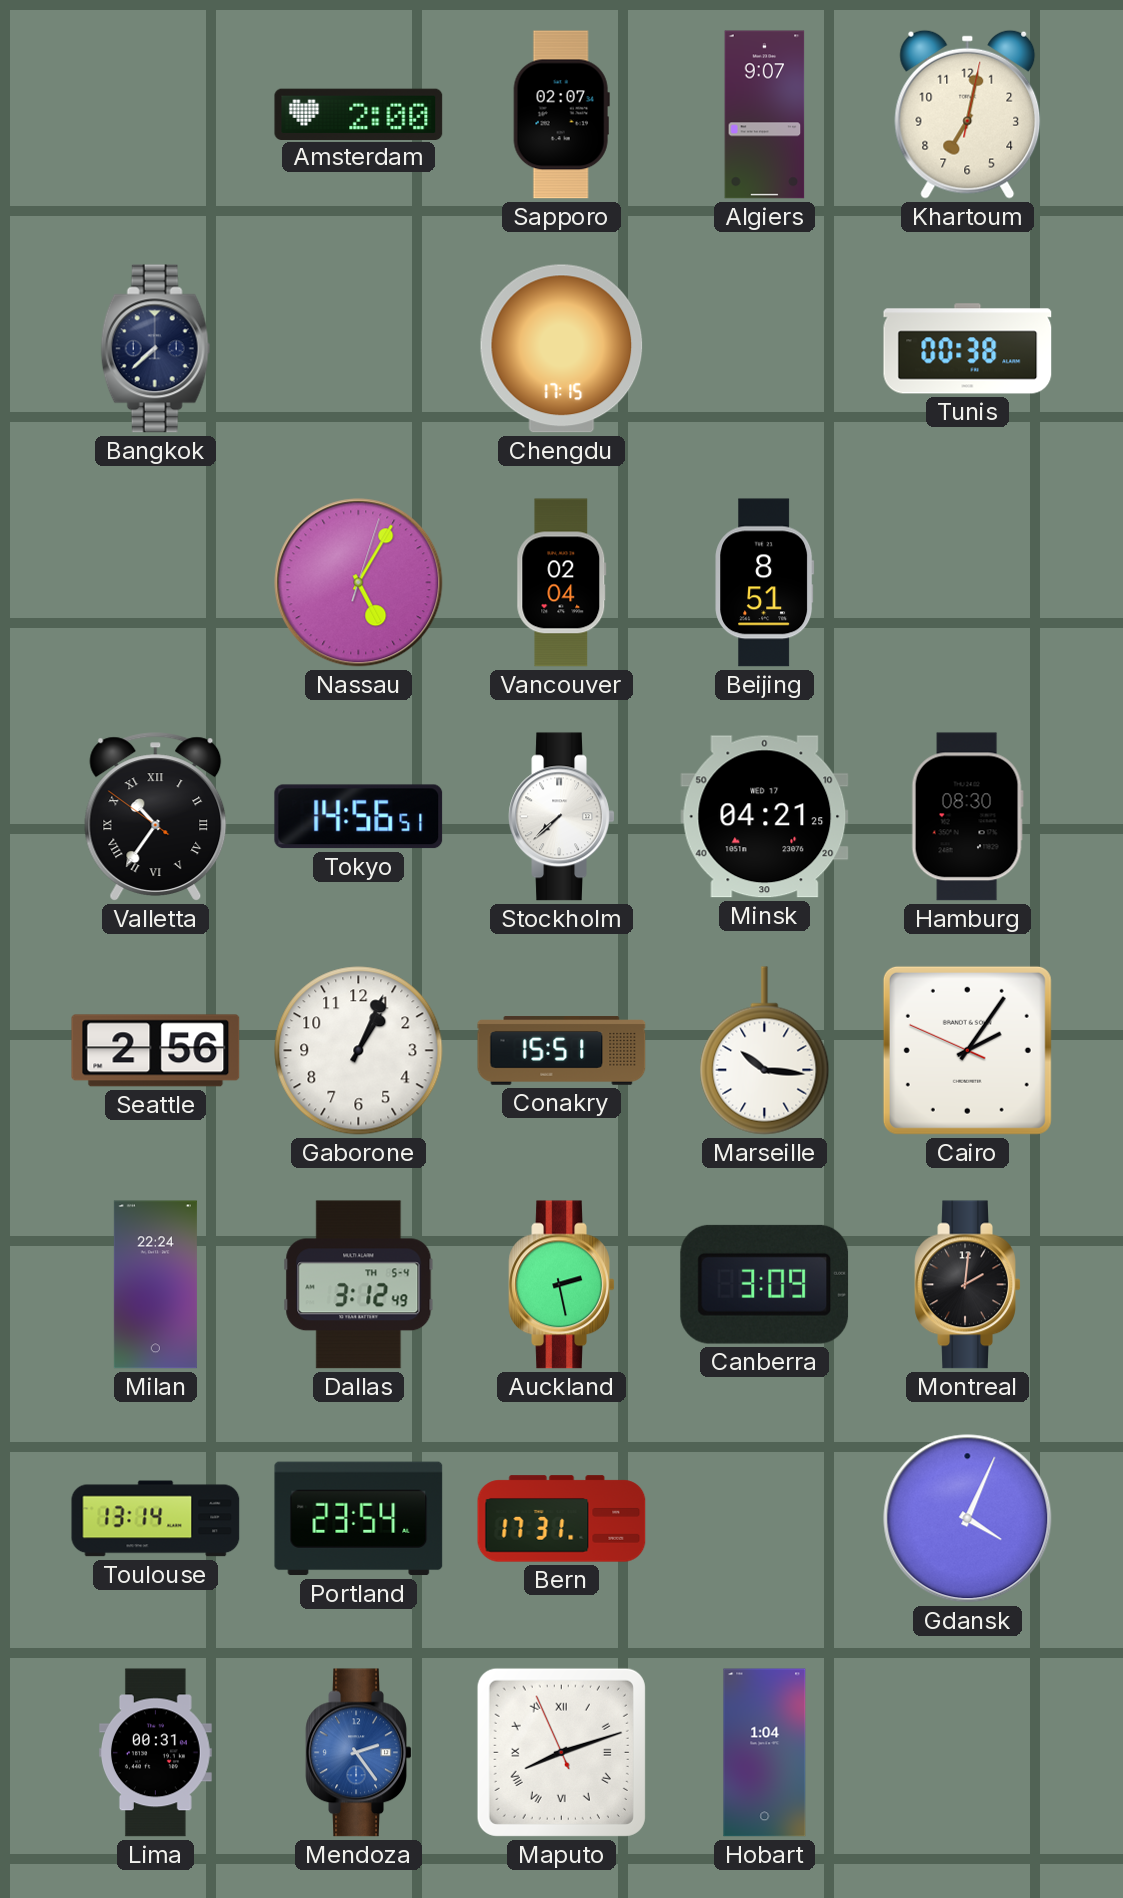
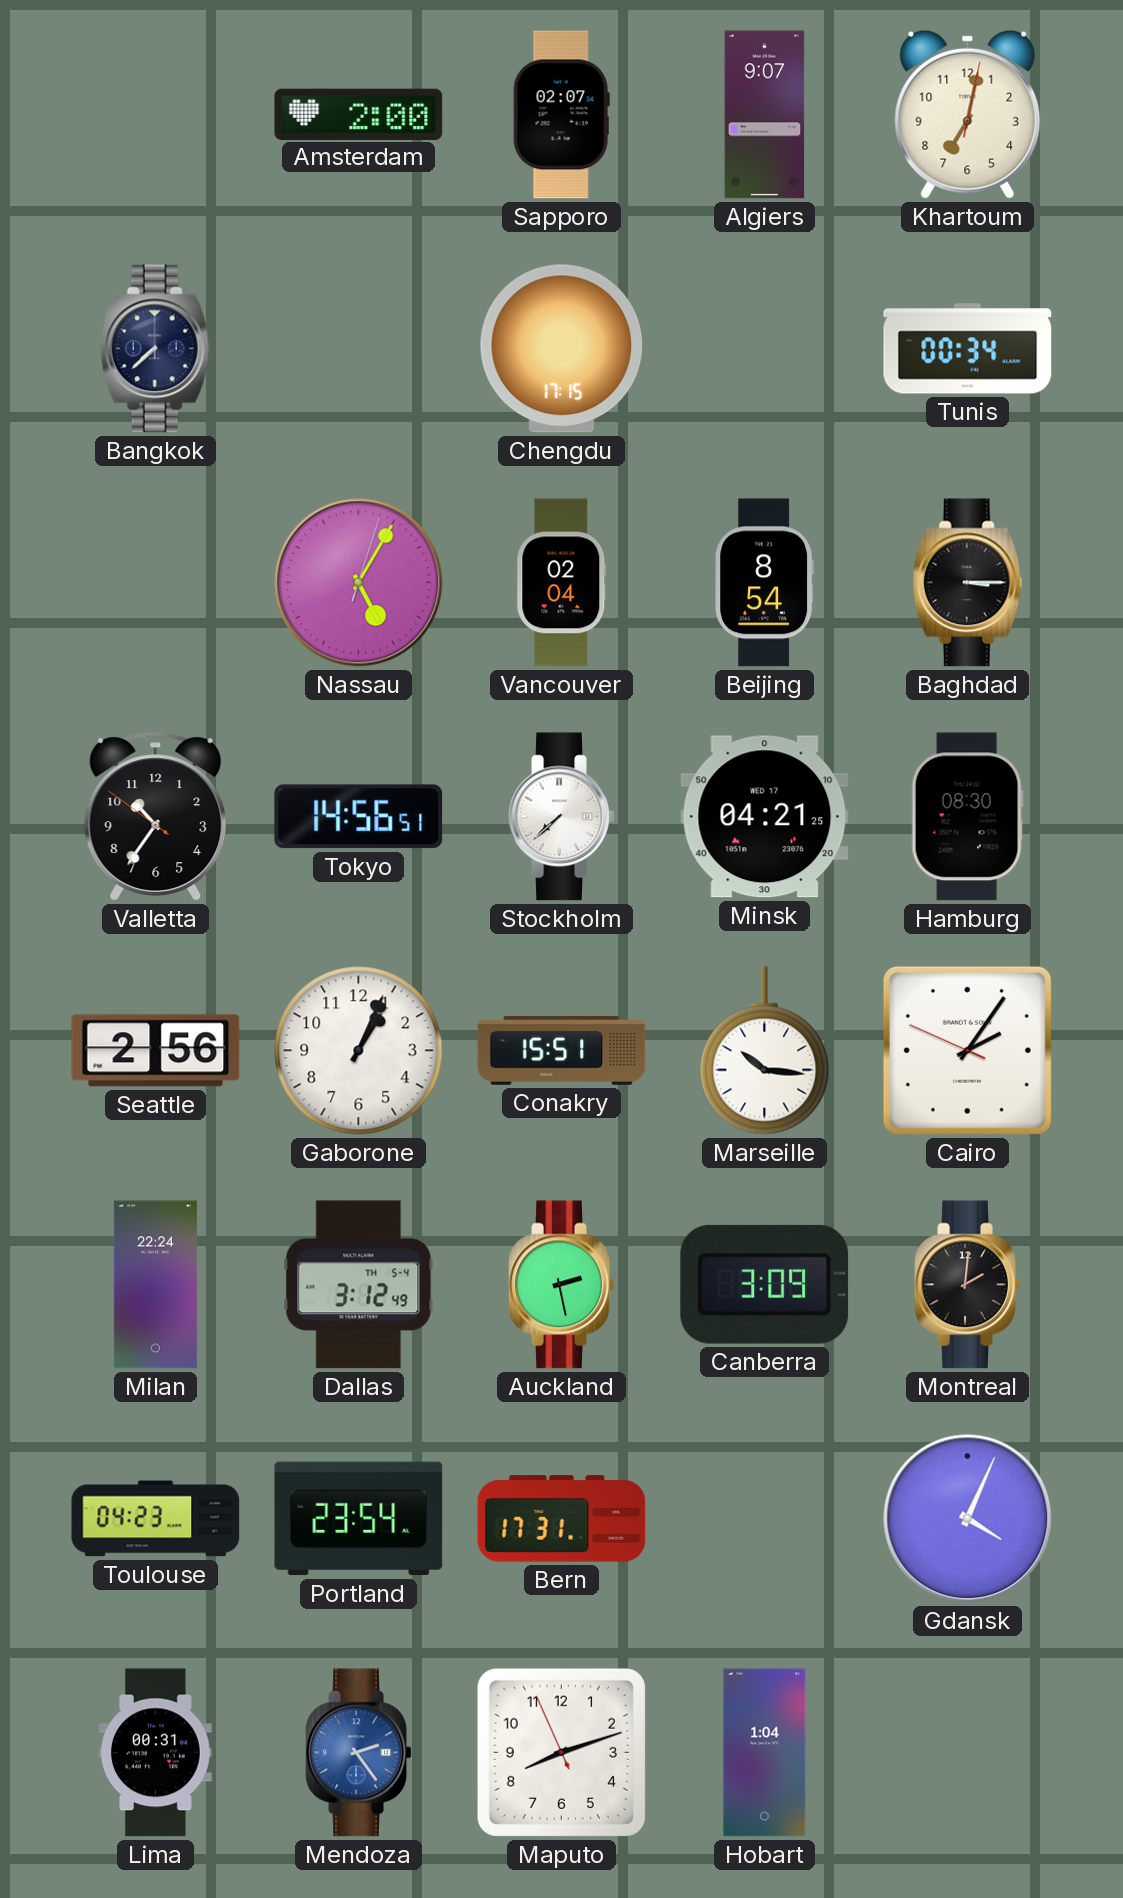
Tunis: 00:38 -> 00:34 (968, 349)
Beijing: 8:51 -> 8:54 (765, 583)
Baghdad: none -> 3:15 (968, 583)
Valletta numerals: Roman -> Arabic (156, 817)
Toulouse: 13:14 -> 04:23 (156, 1519)
Maputo numerals: Roman -> Arabic (561, 1752)
